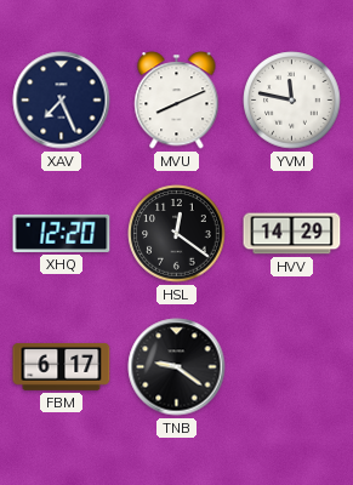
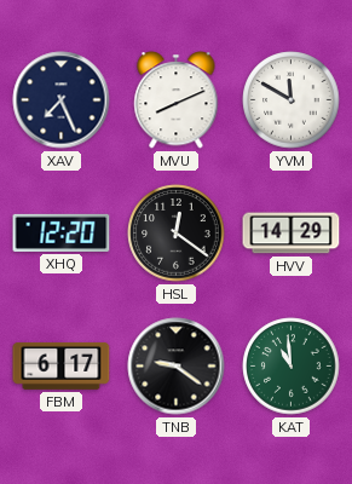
YVM: 11:47 -> 11:50 (292, 100)
KAT: none -> 10:59 (292, 367)
